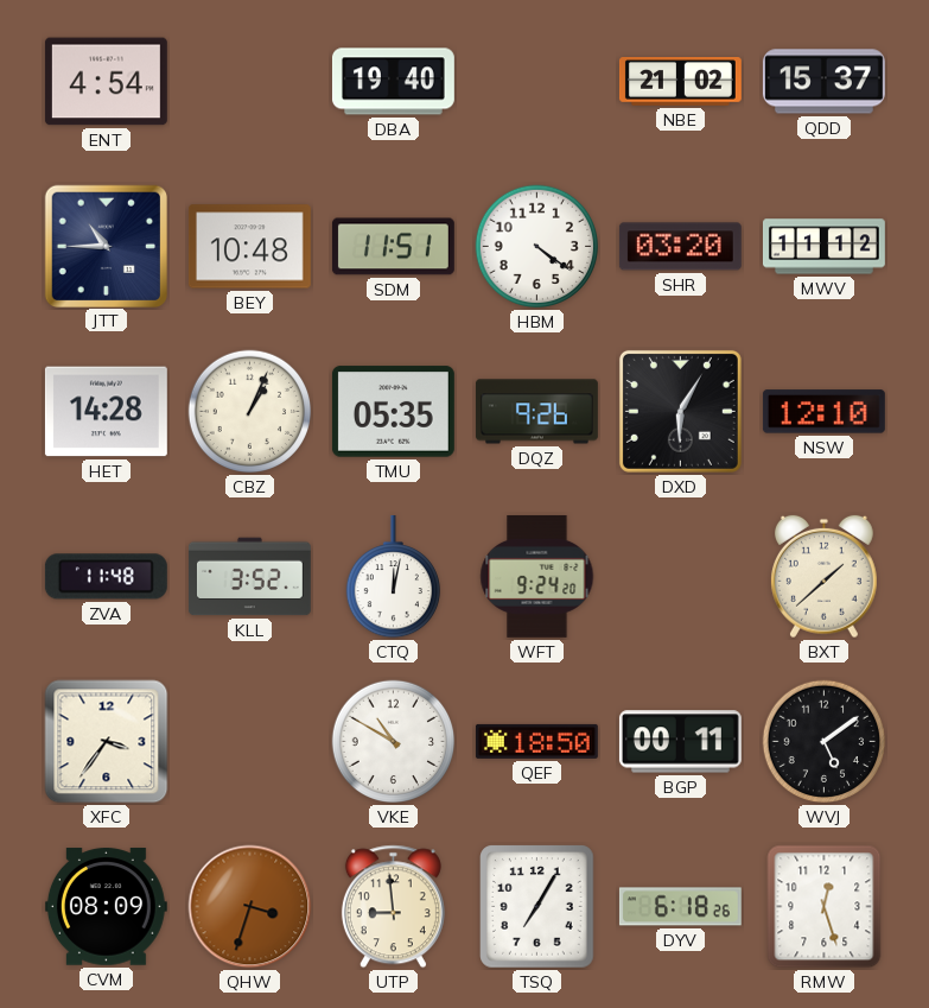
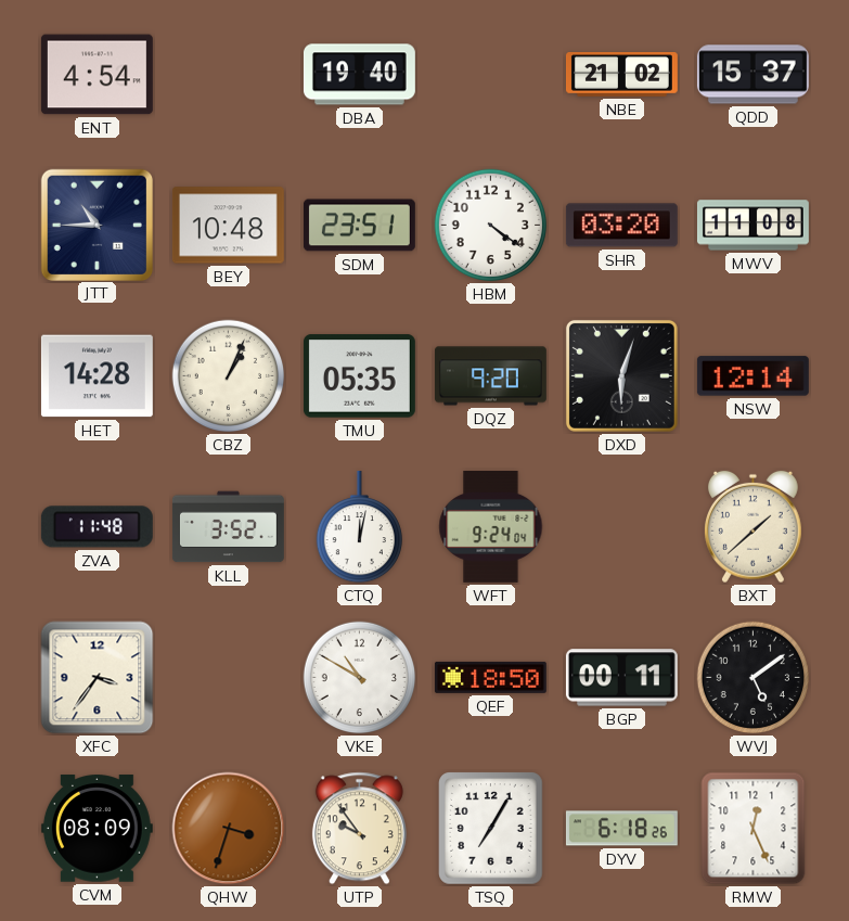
SDM: 11:51 -> 23:51 (359, 226)
MWV: 11:12 -> 11:08 (752, 226)
DQZ: 9:26 -> 9:20 (490, 376)
DXD: 6:05 -> 6:03 (621, 375)
NSW: 12:10 -> 12:14 (752, 376)
WFT: 9:24:20 -> 9:24:04 (491, 526)
UTP: 8:59 -> 9:54 (359, 829)
RMW: 12:27 -> 12:26 (754, 829)
